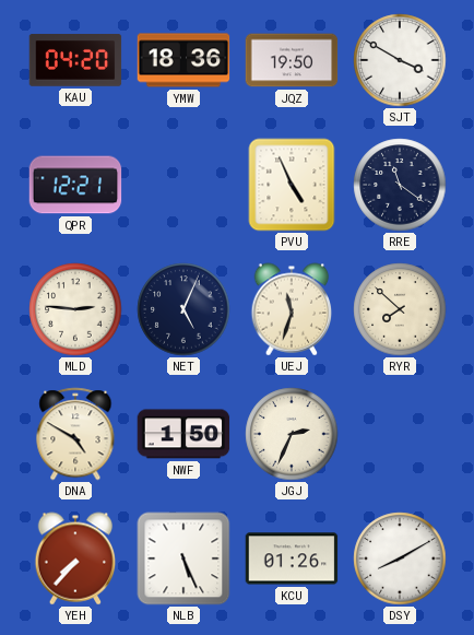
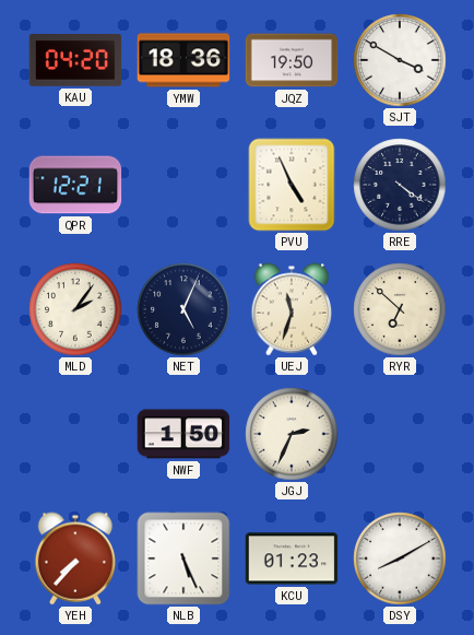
RRE: 11:21 -> 4:21 (400, 185)
MLD: 2:46 -> 2:06 (75, 309)
RYR: 7:52 -> 6:52 (400, 309)
DNA: 4:50 -> none (75, 434)
KCU: 01:26 -> 01:23 (292, 558)
